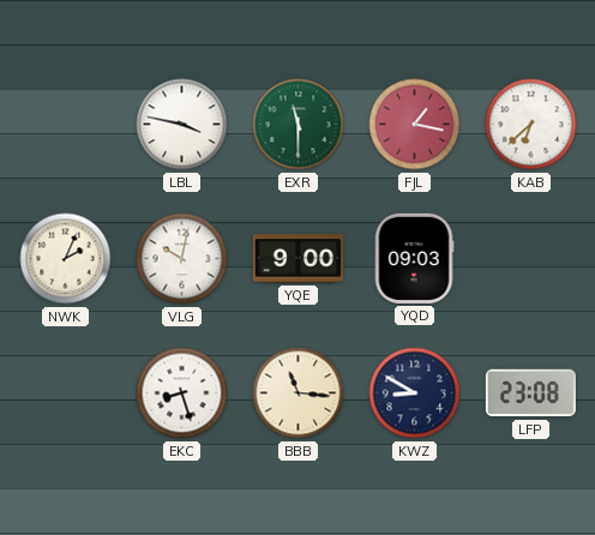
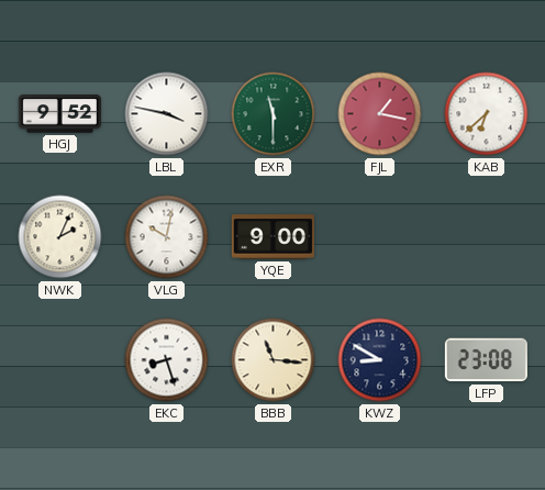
HGJ: none -> 9:52 (59, 114)
YQD: 09:03 -> none (414, 258)
